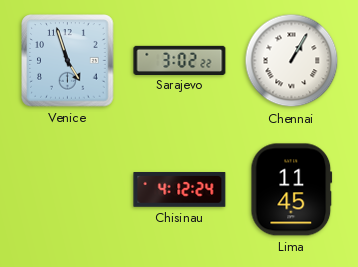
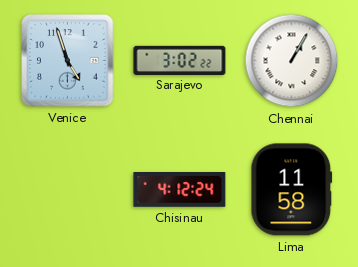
Lima: 11:45 -> 11:58 (292, 190)
